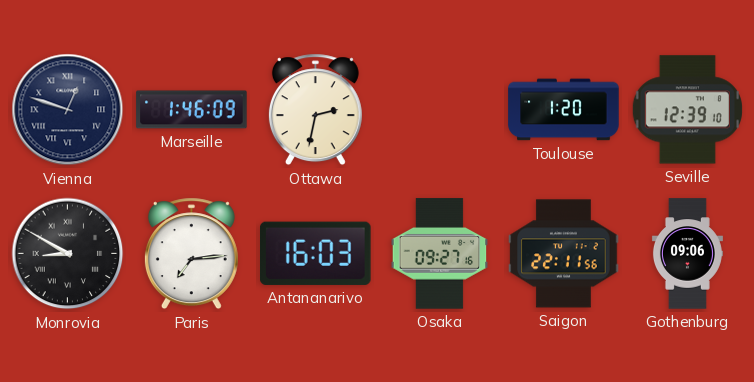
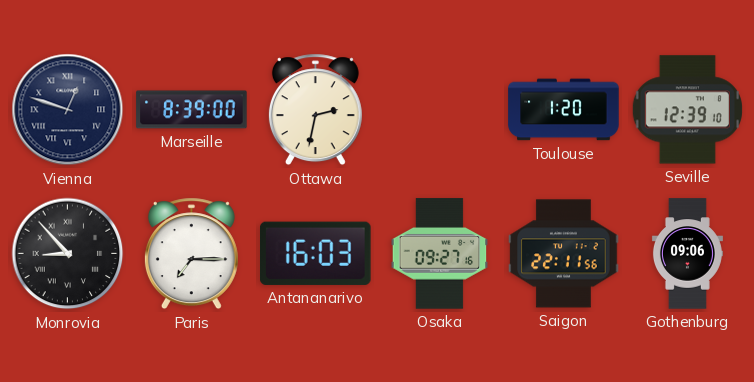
Marseille: 1:46 -> 8:39 (192, 110)
Monrovia: 8:50 -> 8:53 (68, 254)
Paris: 7:14 -> 7:15 (191, 254)
